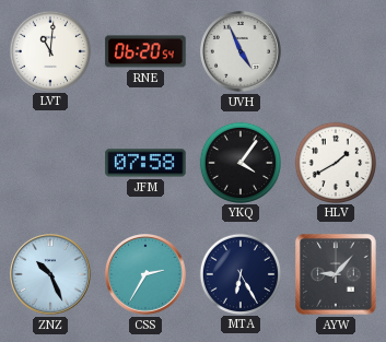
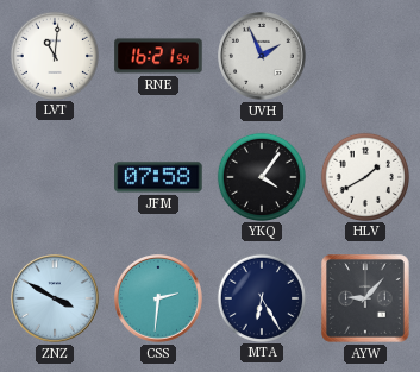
RNE: 06:20 -> 16:21 (158, 56)
UVH: 4:56 -> 1:56 (263, 57)
ZNZ: 10:26 -> 3:50 (56, 300)
CSS: 2:35 -> 2:31 (159, 300)
